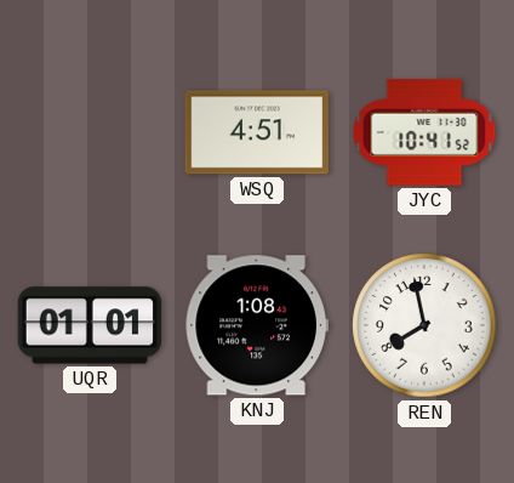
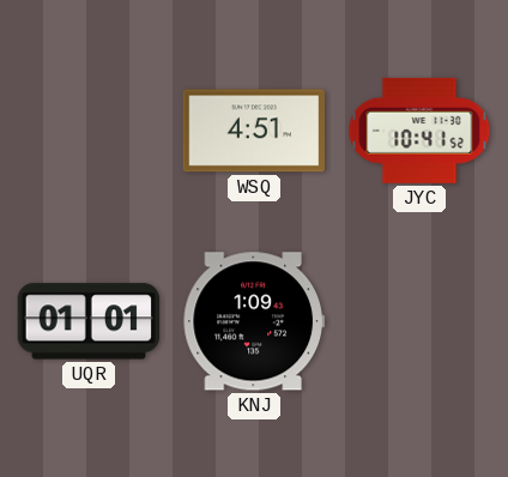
KNJ: 1:08 -> 1:09 (253, 321)
REN: 7:58 -> none (424, 325)
